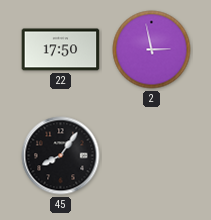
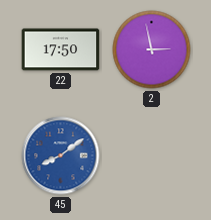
45: 8:06 -> 8:09 (61, 156)
45 dial: black -> blue (61, 156)
